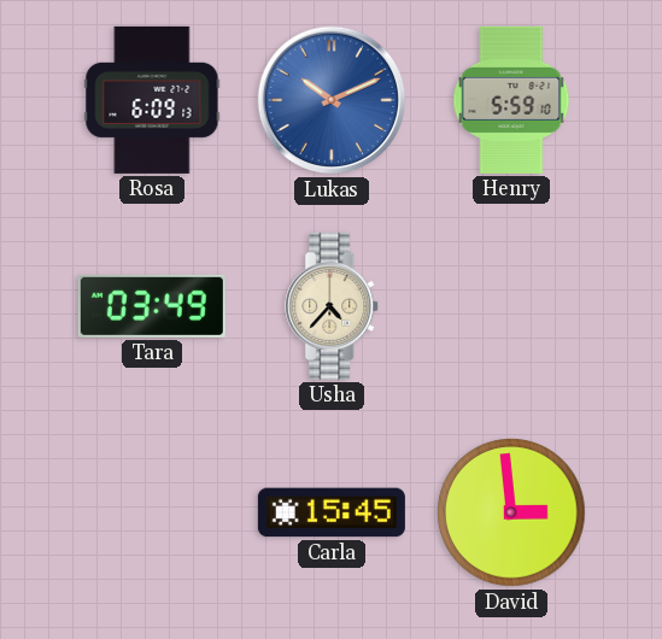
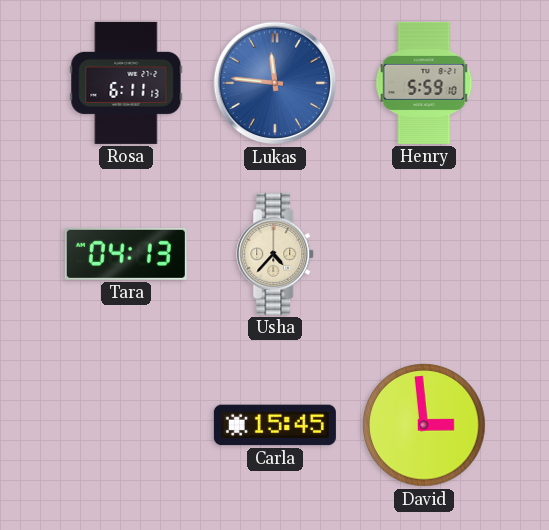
Rosa: 6:09 -> 6:11 (126, 83)
Lukas: 10:11 -> 11:46 (275, 83)
Tara: 03:49 -> 04:13 (126, 254)
